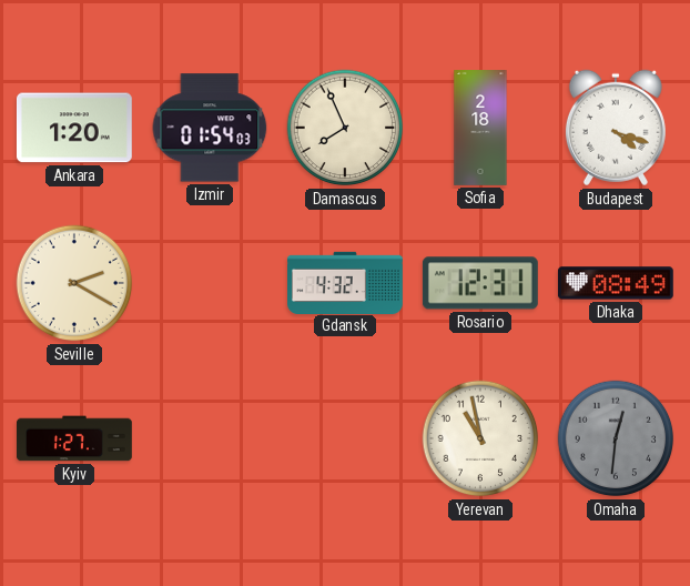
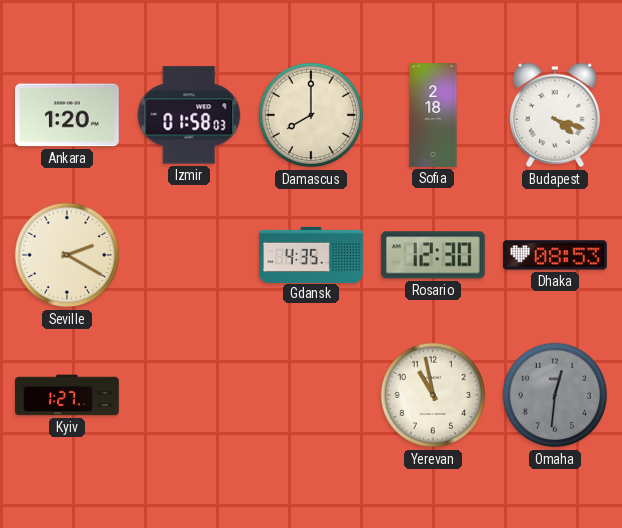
Izmir: 01:54 -> 01:58 (189, 115)
Damascus: 7:56 -> 8:00 (311, 115)
Gdansk: 4:32 -> 4:35 (312, 254)
Rosario: 12:31 -> 12:30 (433, 255)
Dhaka: 08:49 -> 08:53 (555, 255)
